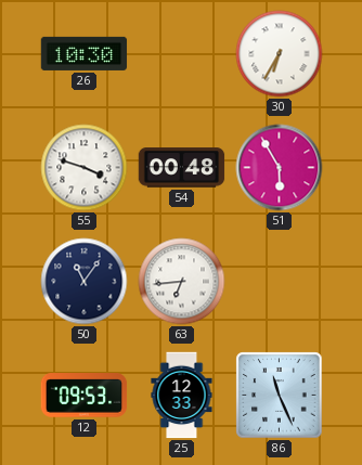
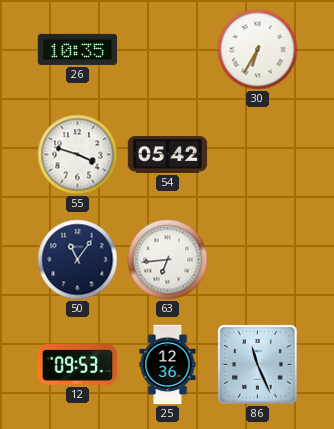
26: 10:30 -> 10:35 (78, 49)
54: 00:48 -> 05:42 (168, 155)
51: 5:55 -> none (280, 168)
25: 12:33 -> 12:36 (168, 365)
